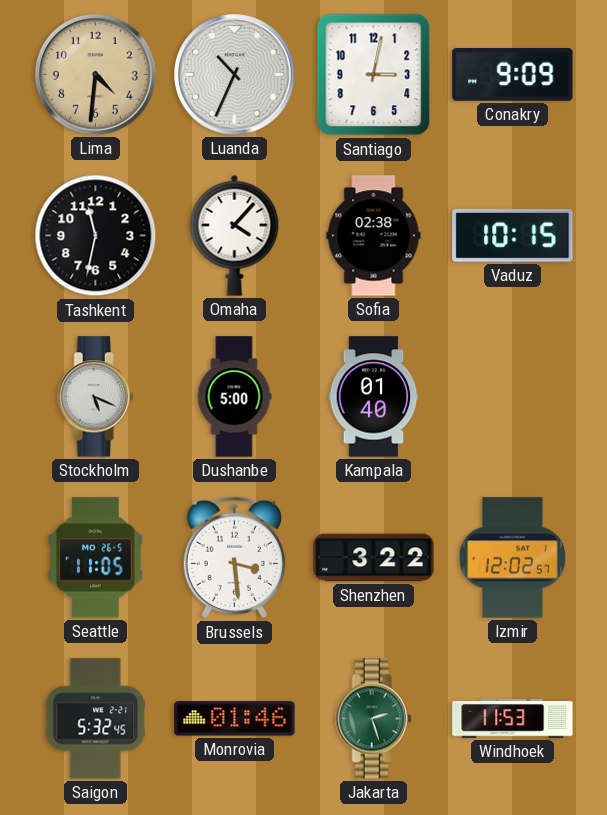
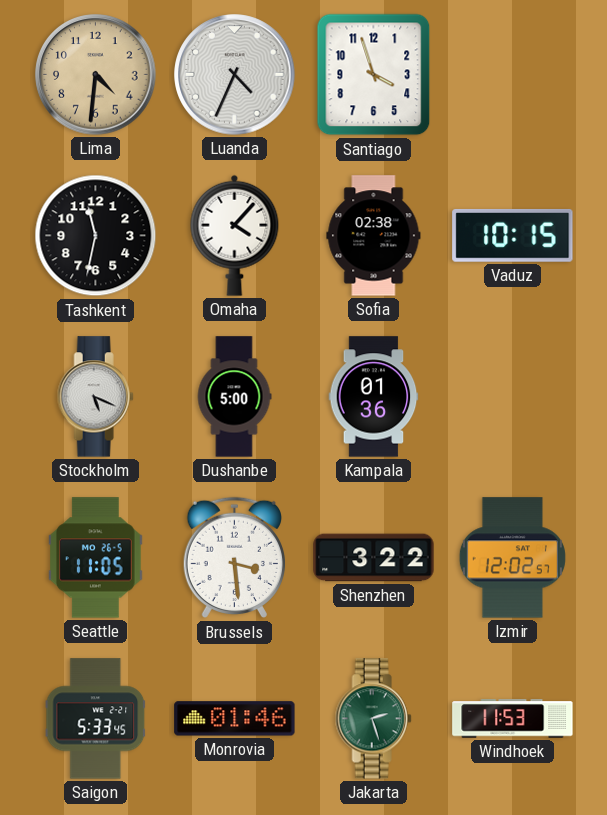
Luanda: 10:34 -> 4:34 (235, 75)
Santiago: 3:02 -> 3:57 (374, 75)
Conakry: 9:09 -> none (513, 75)
Kampala: 01:40 -> 01:36 (374, 397)
Saigon: 5:32 -> 5:33 (96, 719)
